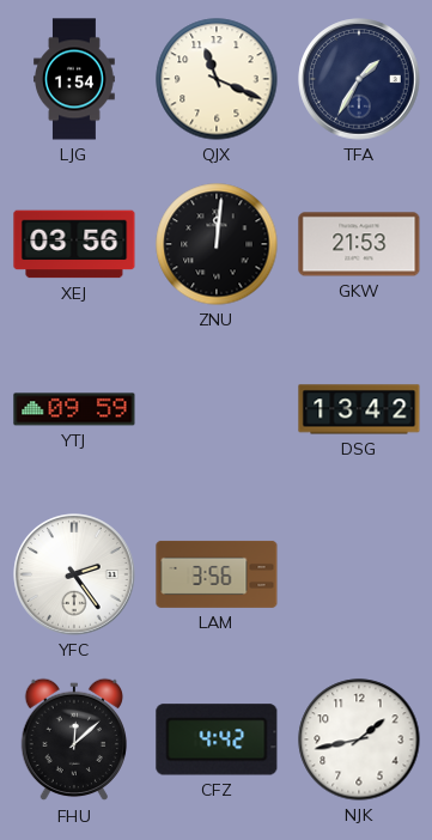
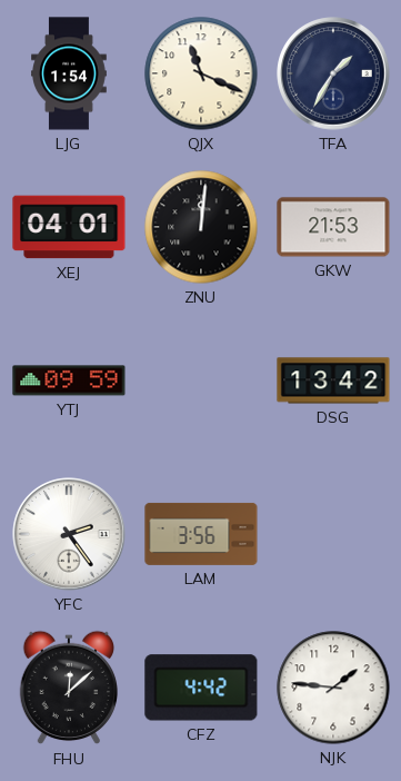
XEJ: 03:56 -> 04:01 (69, 227)
NJK: 1:43 -> 1:46 (333, 688)
